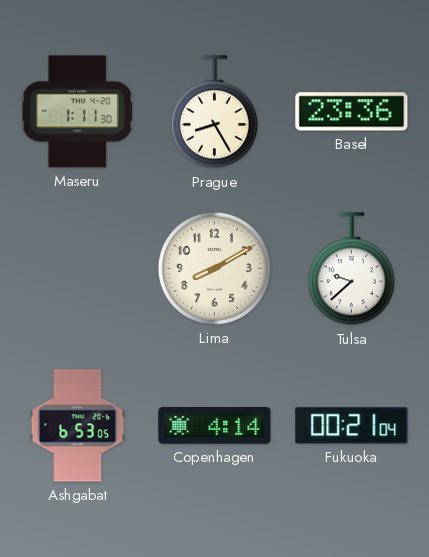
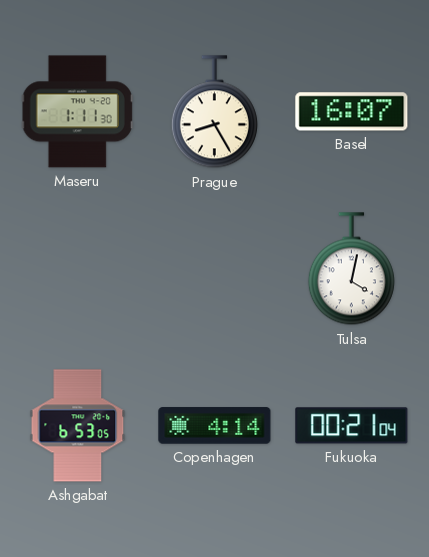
Basel: 23:36 -> 16:07 (352, 112)
Lima: 8:10 -> none (214, 268)
Tulsa: 9:38 -> 4:02 (351, 269)
